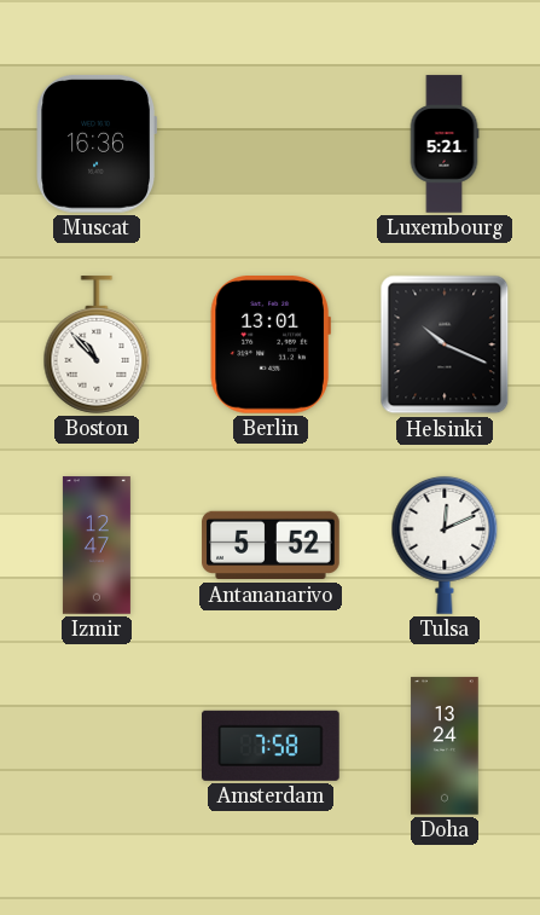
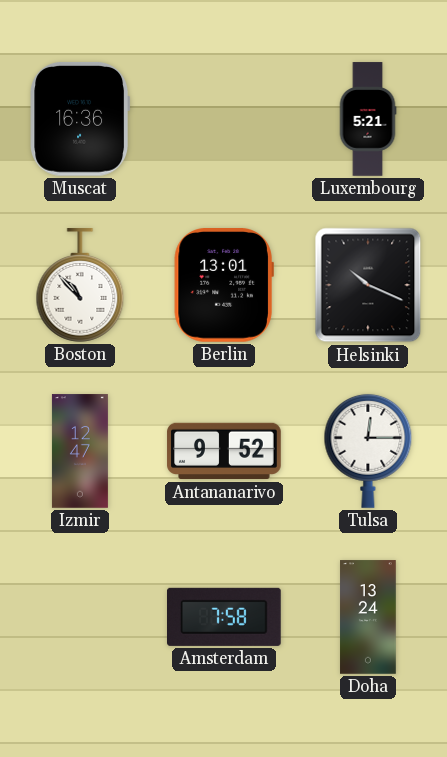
Antananarivo: 5:52 -> 9:52 (224, 451)
Tulsa: 12:11 -> 12:15 (368, 451)
